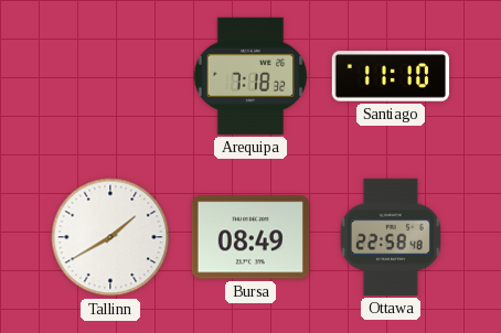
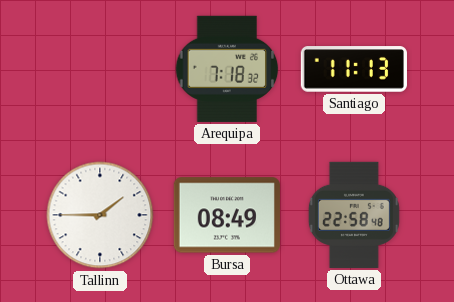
Santiago: 11:10 -> 11:13 (354, 69)
Tallinn: 1:40 -> 1:45 (100, 215)
